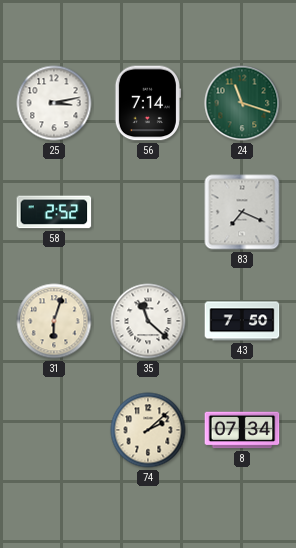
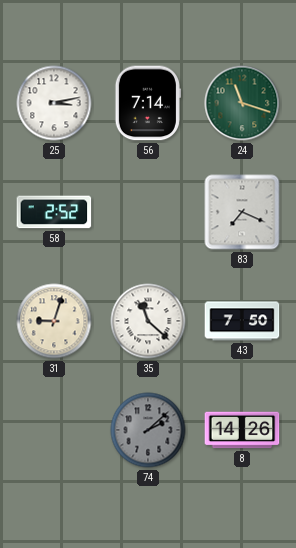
31: 6:03 -> 9:03 (54, 321)
74 dial: cream -> grey (148, 430)
8: 07:34 -> 14:26 (242, 430)
